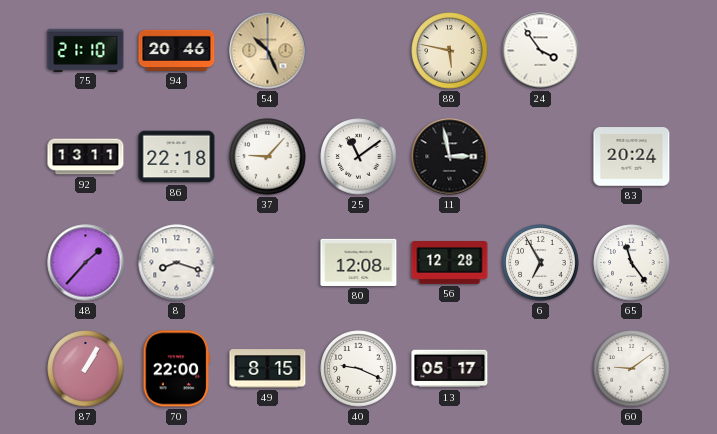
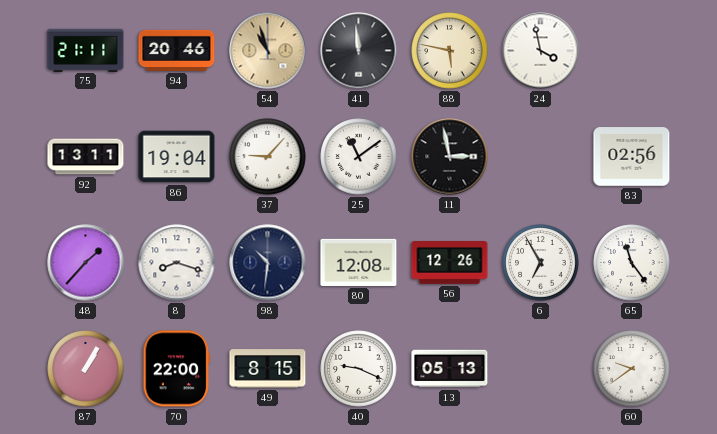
75: 21:10 -> 21:11 (86, 50)
54: 10:26 -> 10:57 (268, 51)
41: none -> 11:59 (359, 51)
24: 3:54 -> 3:58 (541, 51)
86: 22:18 -> 19:04 (177, 157)
83: 20:24 -> 02:56 (632, 157)
98: none -> 10:31 (268, 263)
56: 12:28 -> 12:26 (450, 263)
13: 05:17 -> 05:13 (450, 369)
60: 9:09 -> 9:39 (632, 369)
